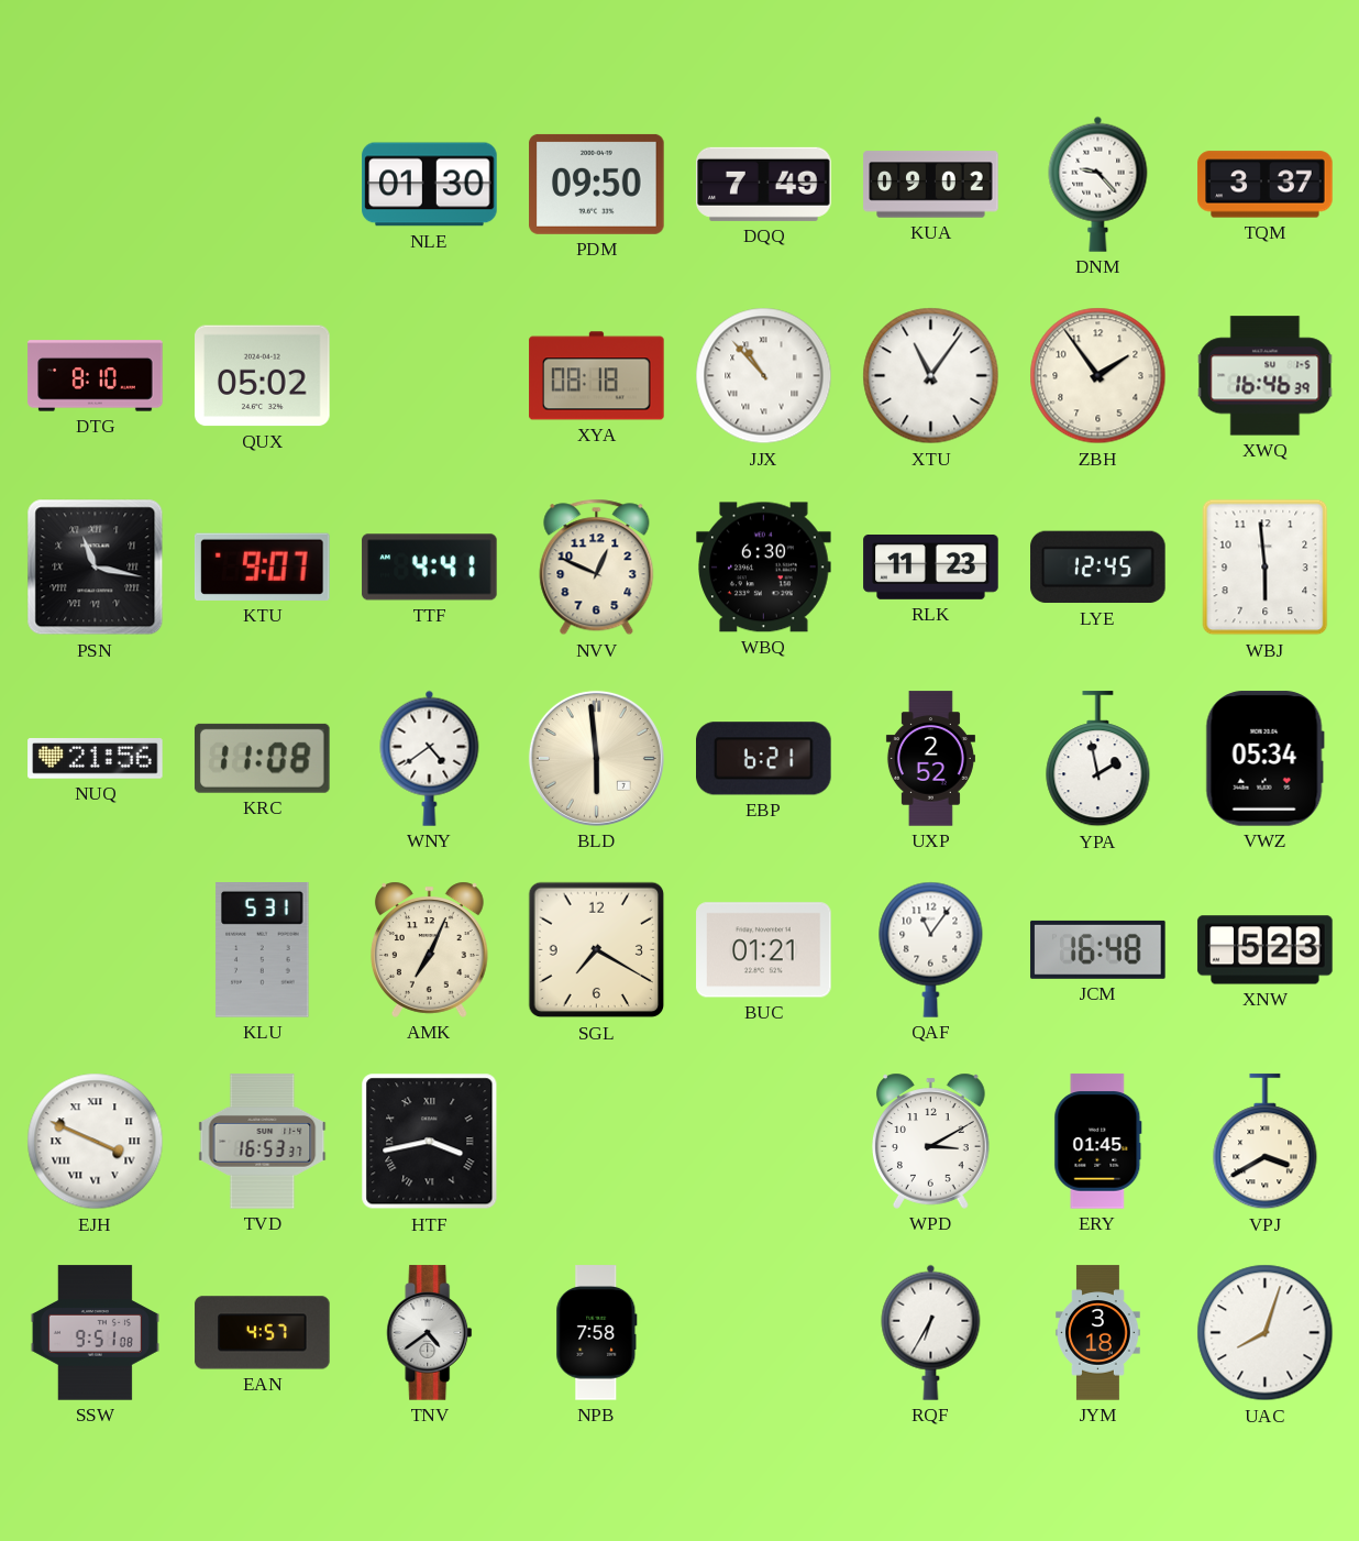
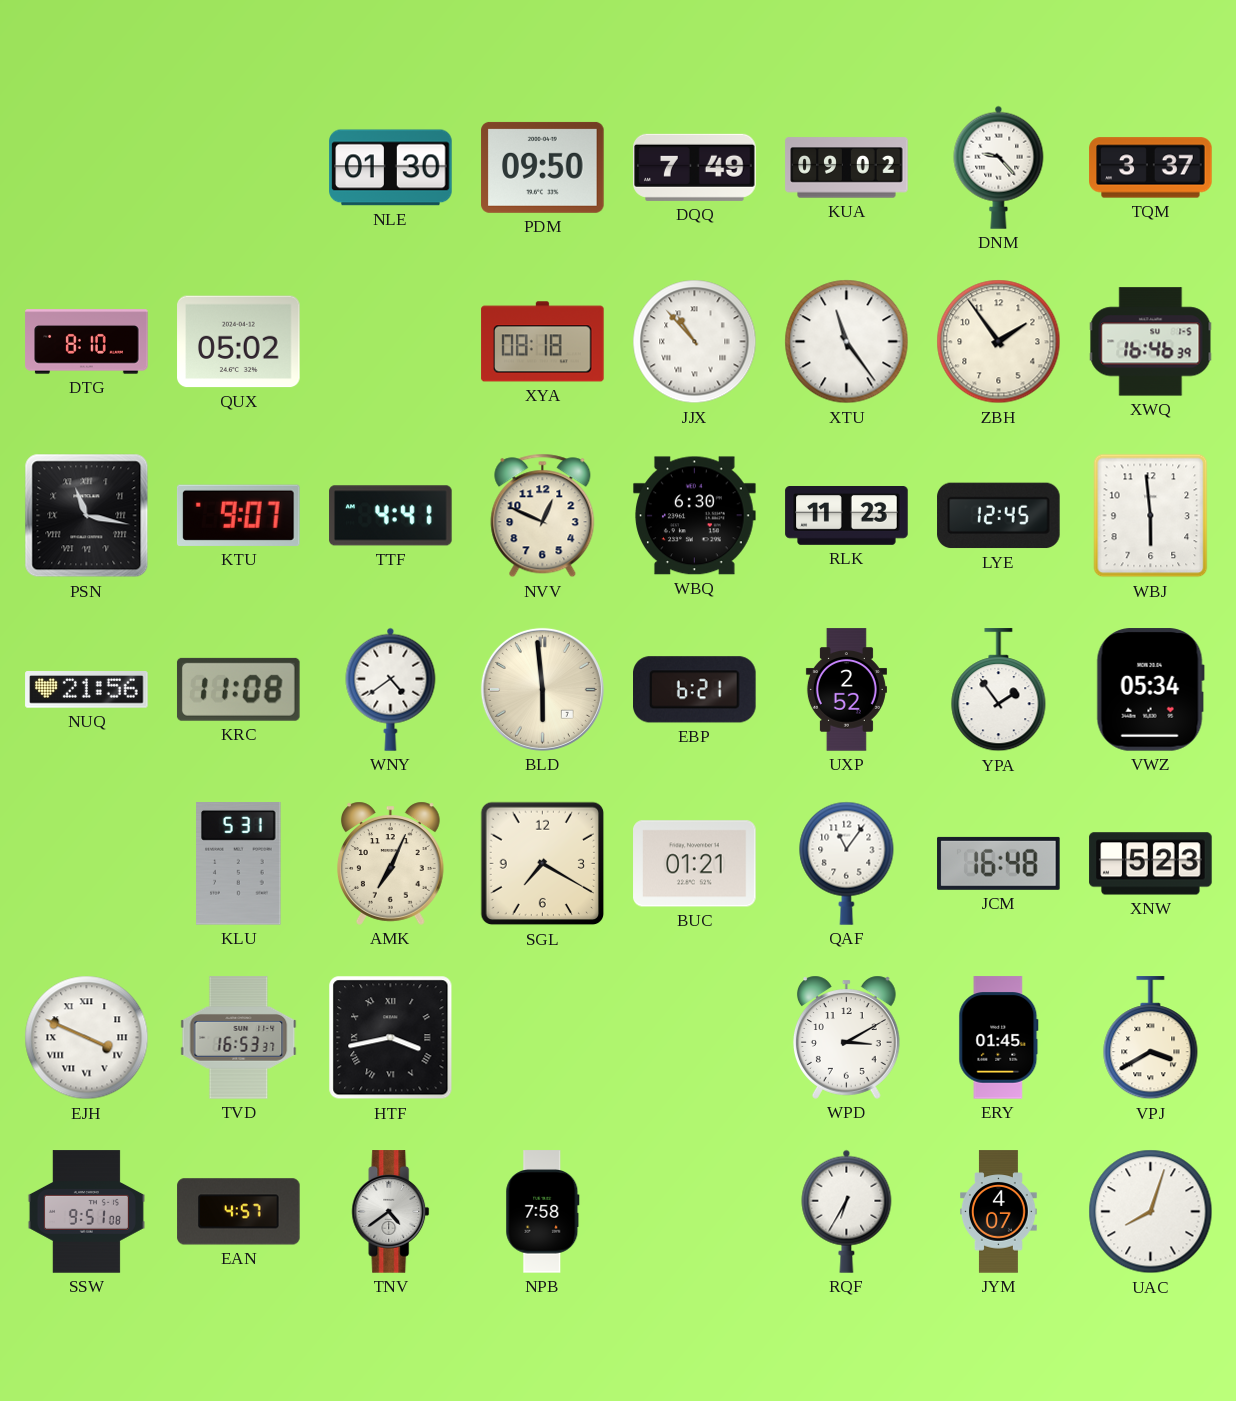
XTU: 11:06 -> 11:24 (847, 342)
YPA: 1:58 -> 1:54 (999, 690)
JYM: 3:18 -> 4:07 (999, 1212)
